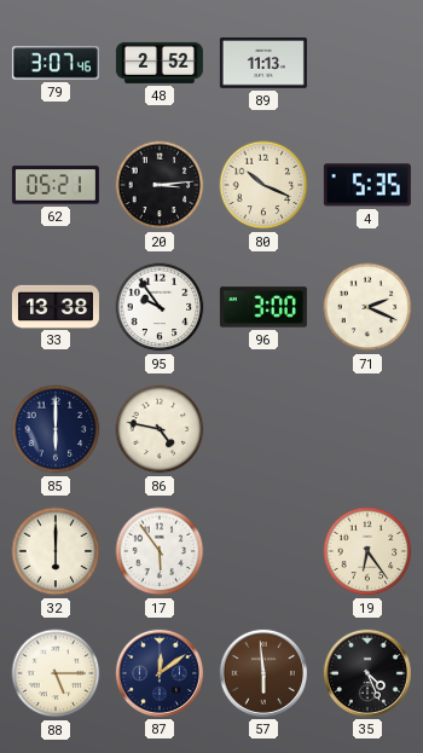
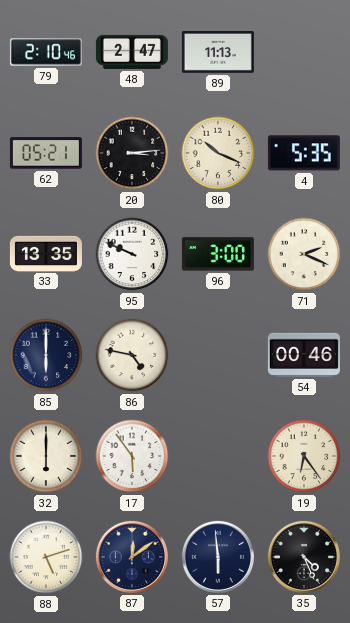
79: 3:07 -> 2:10 (46, 52)
48: 2:52 -> 2:47 (132, 52)
33: 13:38 -> 13:35 (46, 253)
95: 9:54 -> 9:49 (132, 254)
54: none -> 00:46 (304, 355)
88: 5:15 -> 5:12 (46, 557)
57 dial: brown -> navy (218, 557)
